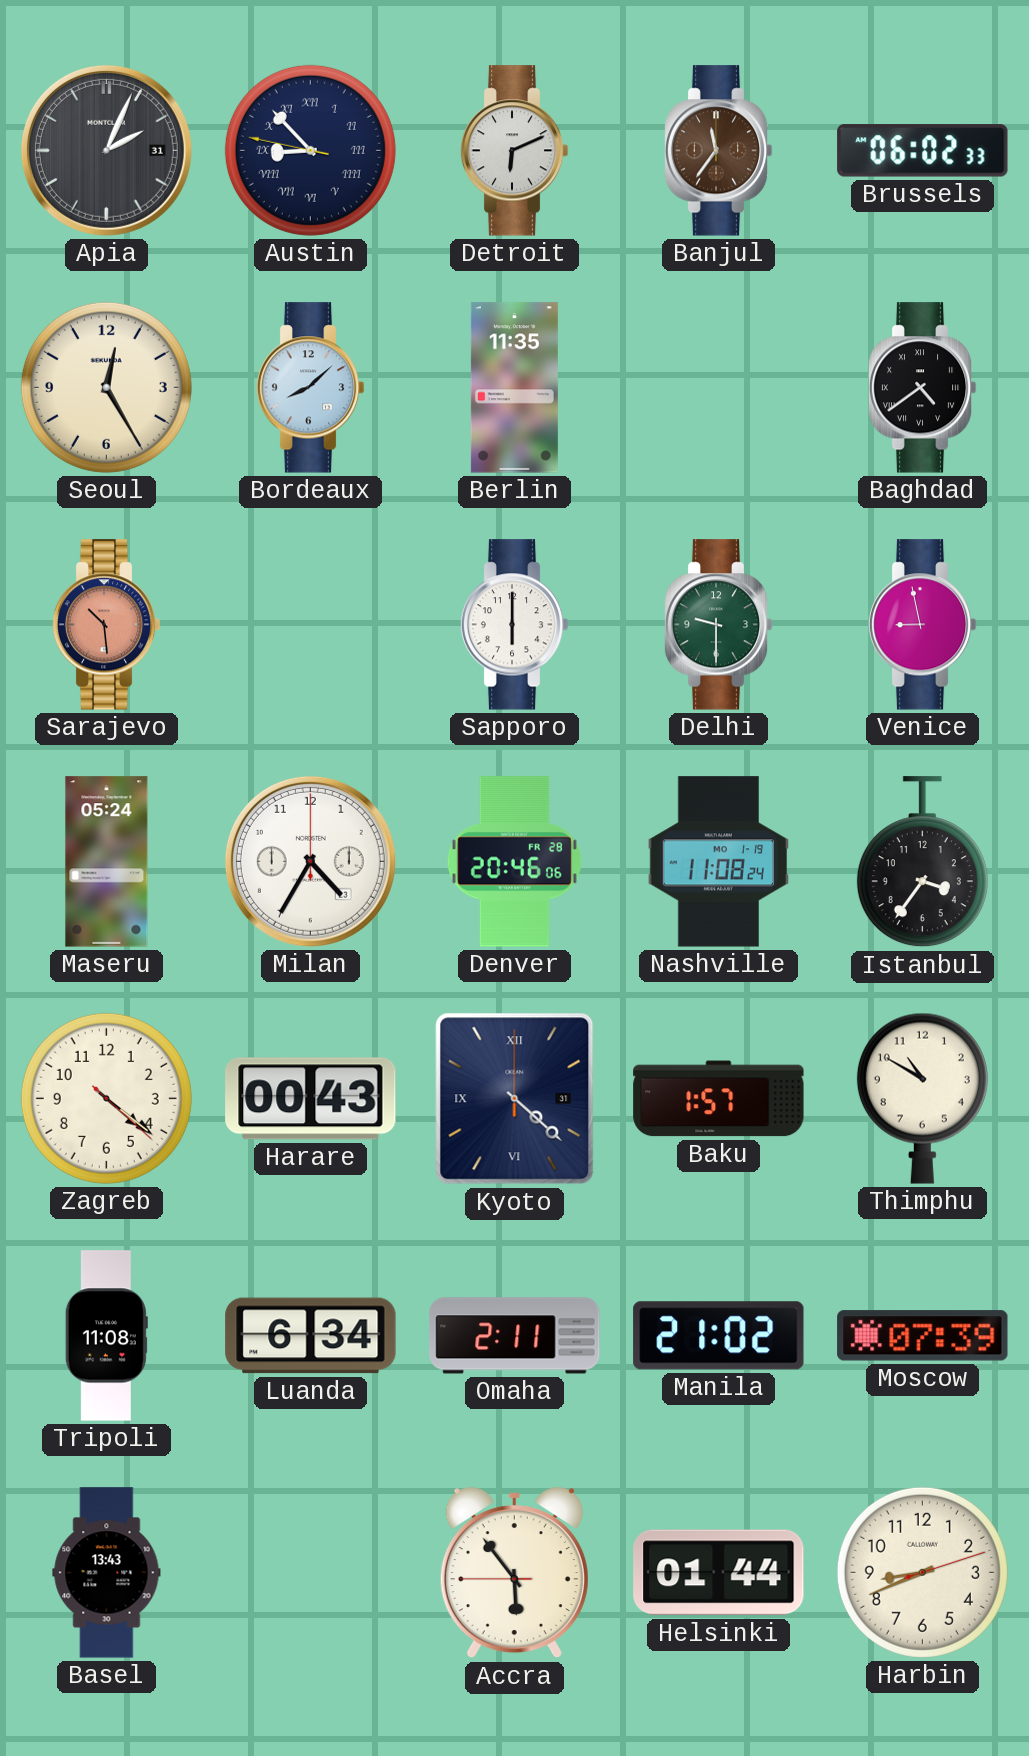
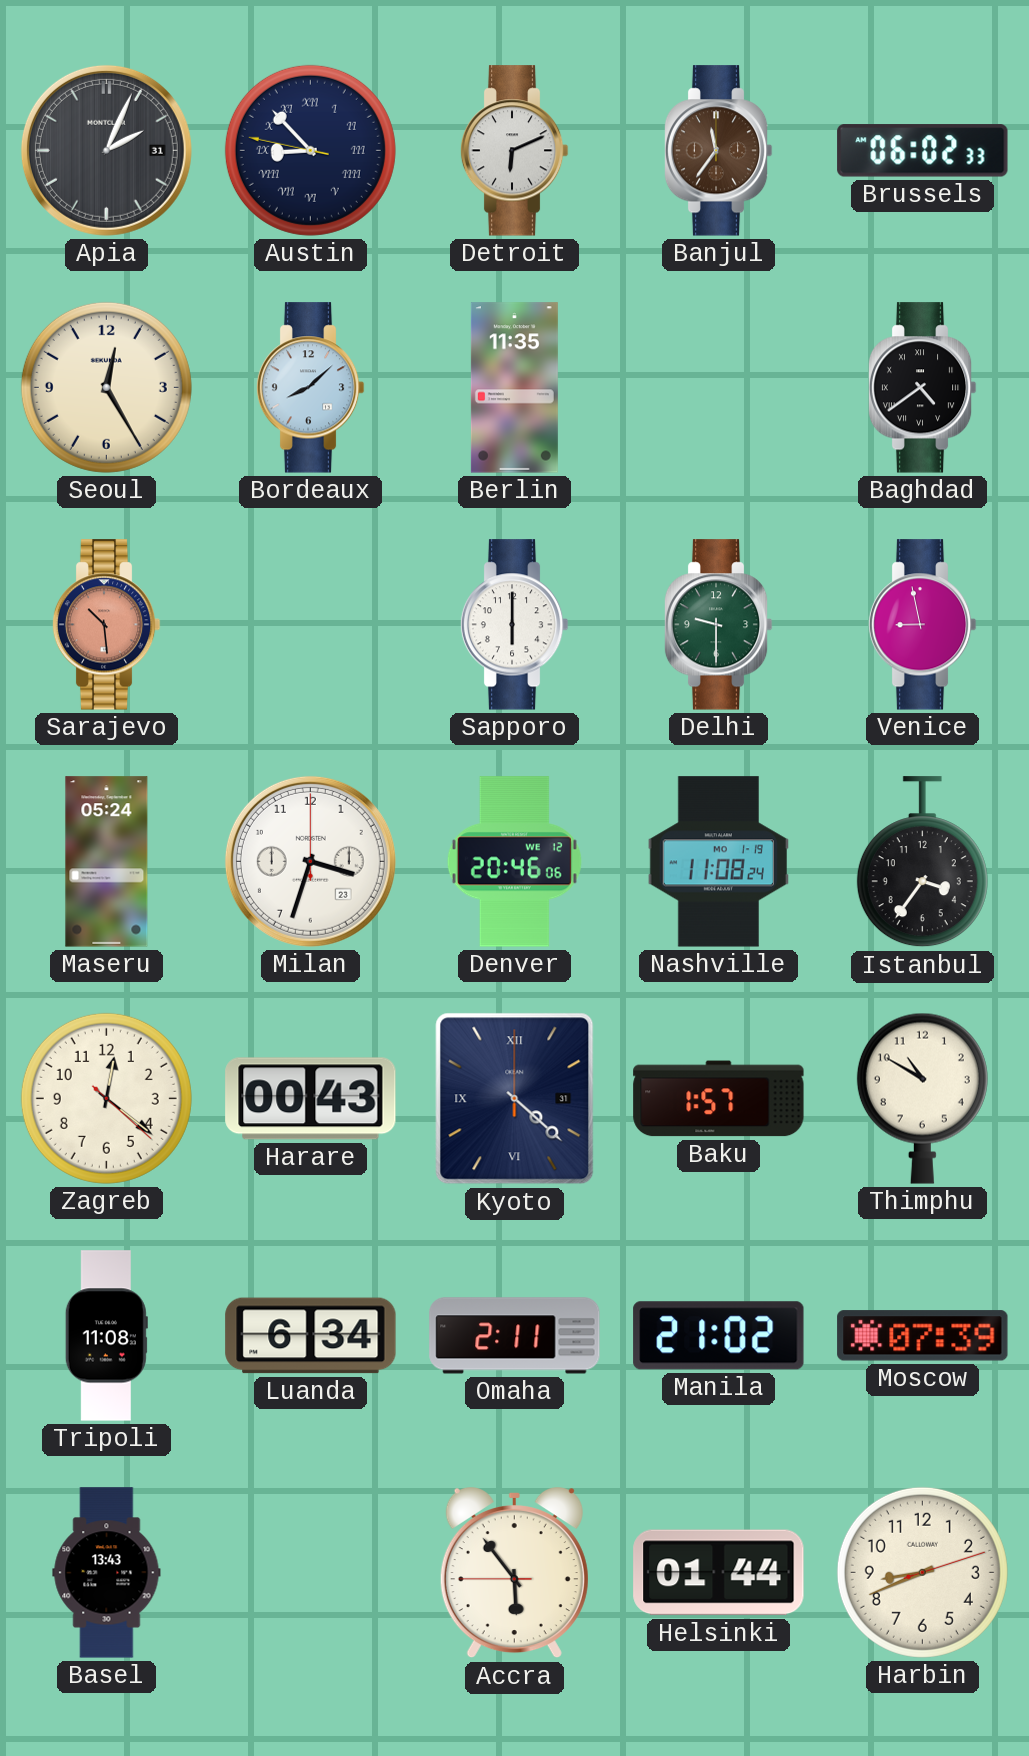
Milan: 4:35 -> 3:33 (310, 861)
Denver date: FR 28 -> WE 12 (514, 862)
Zagreb: 4:21 -> 12:21 (106, 1098)
